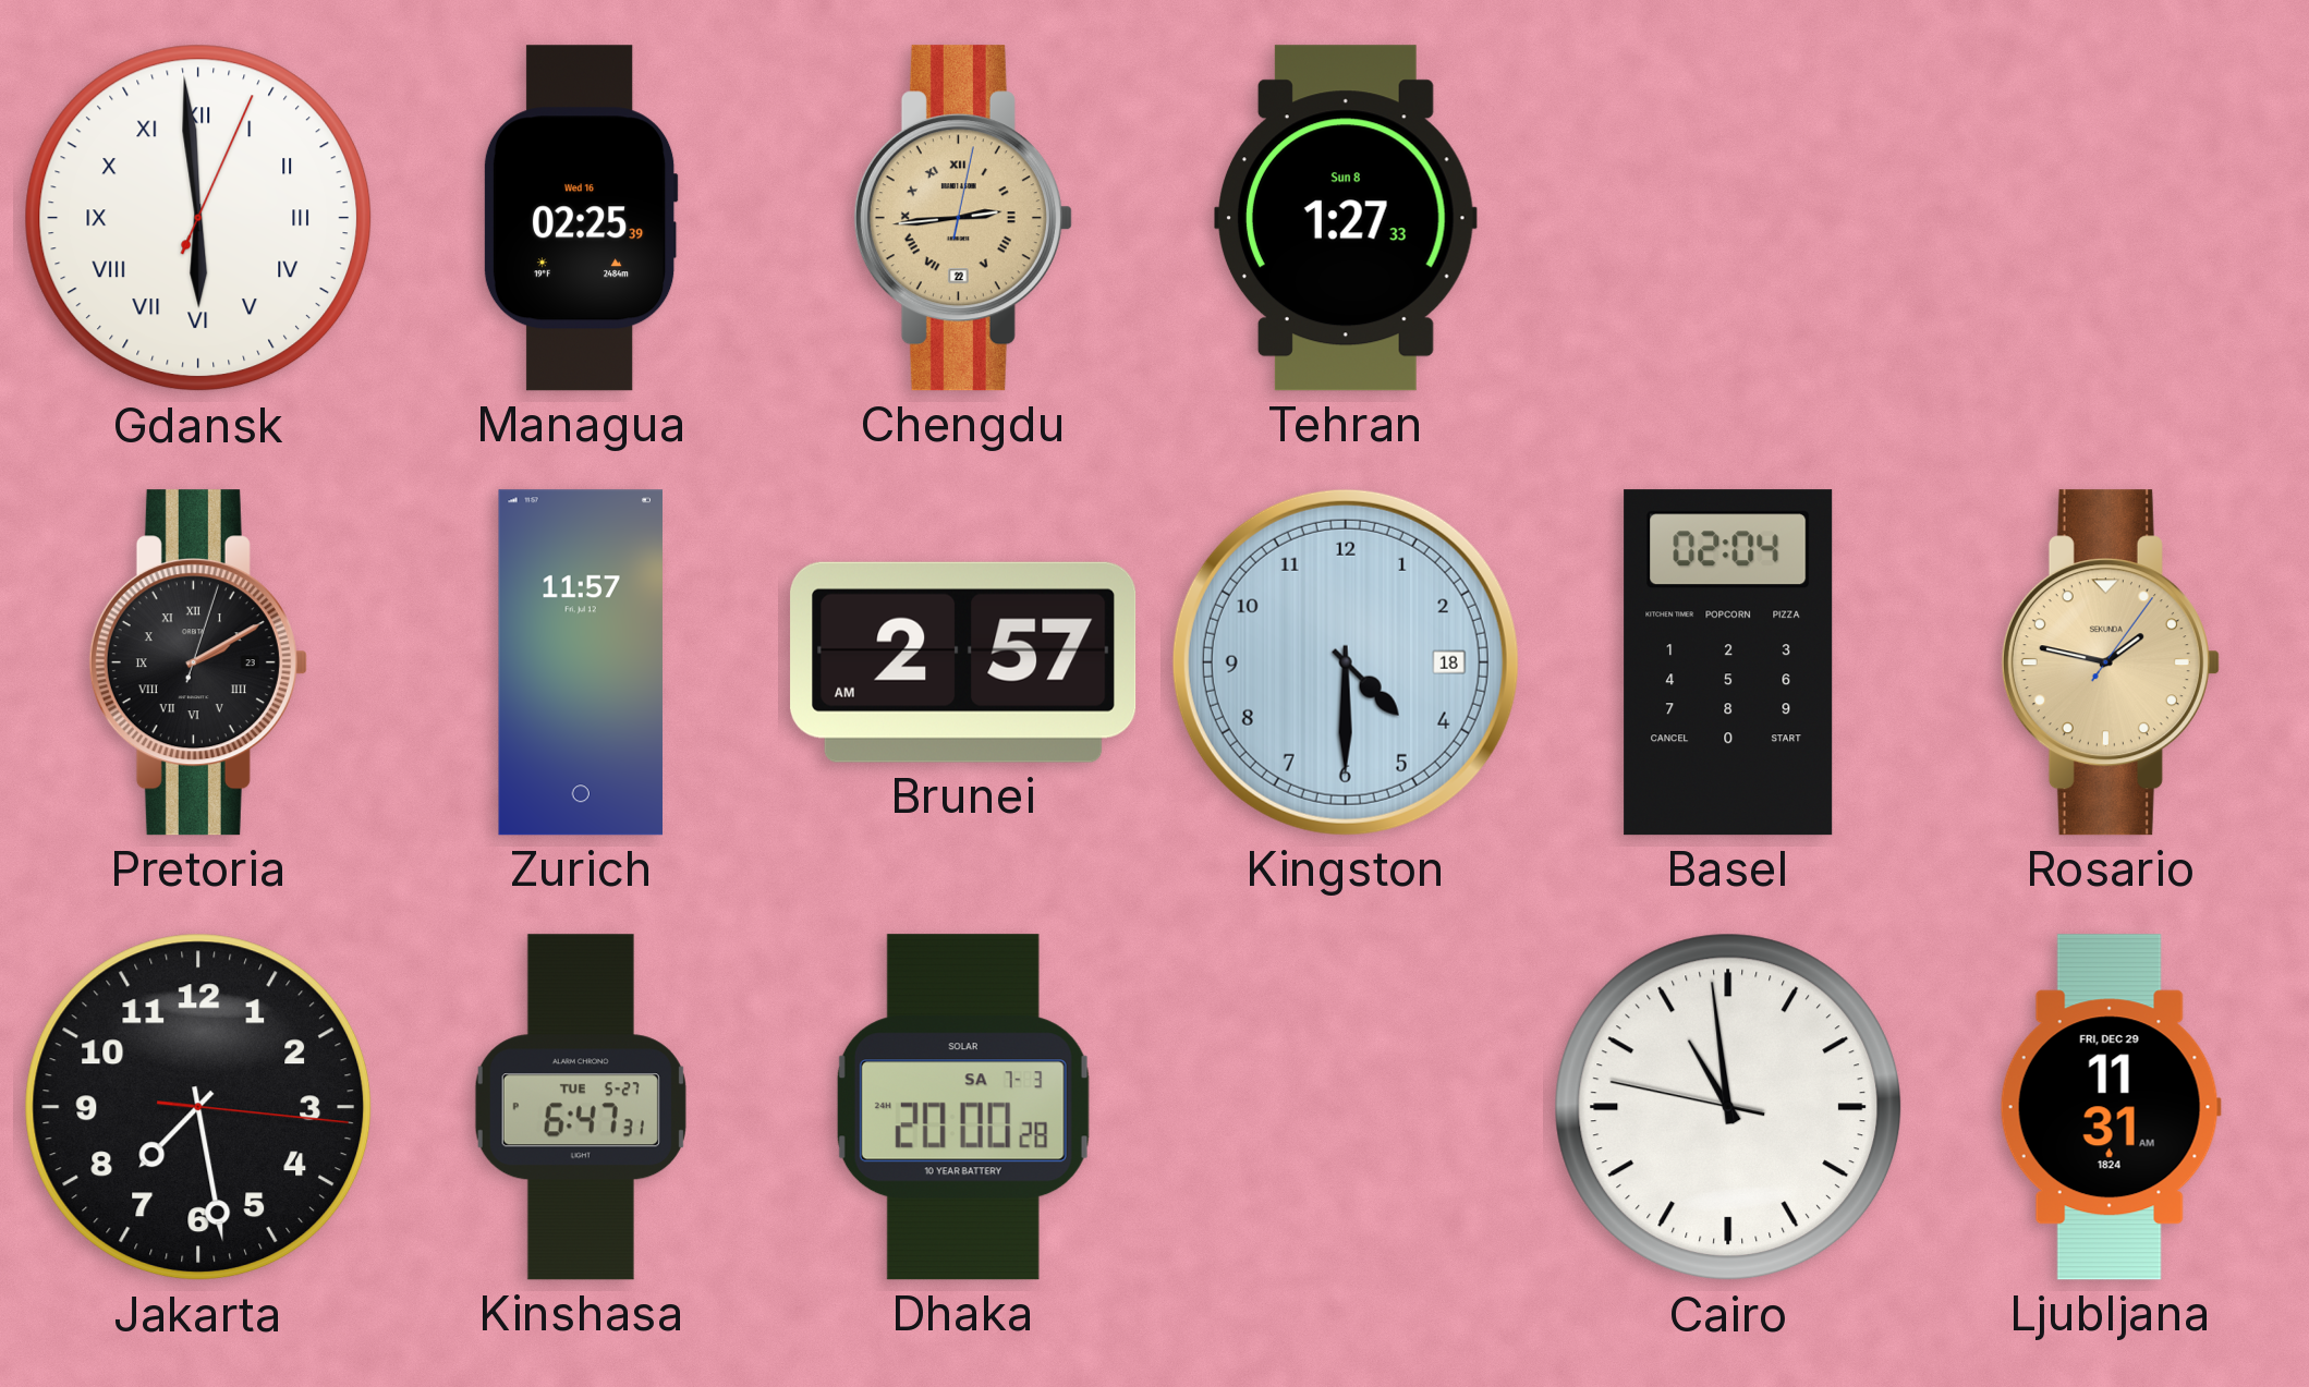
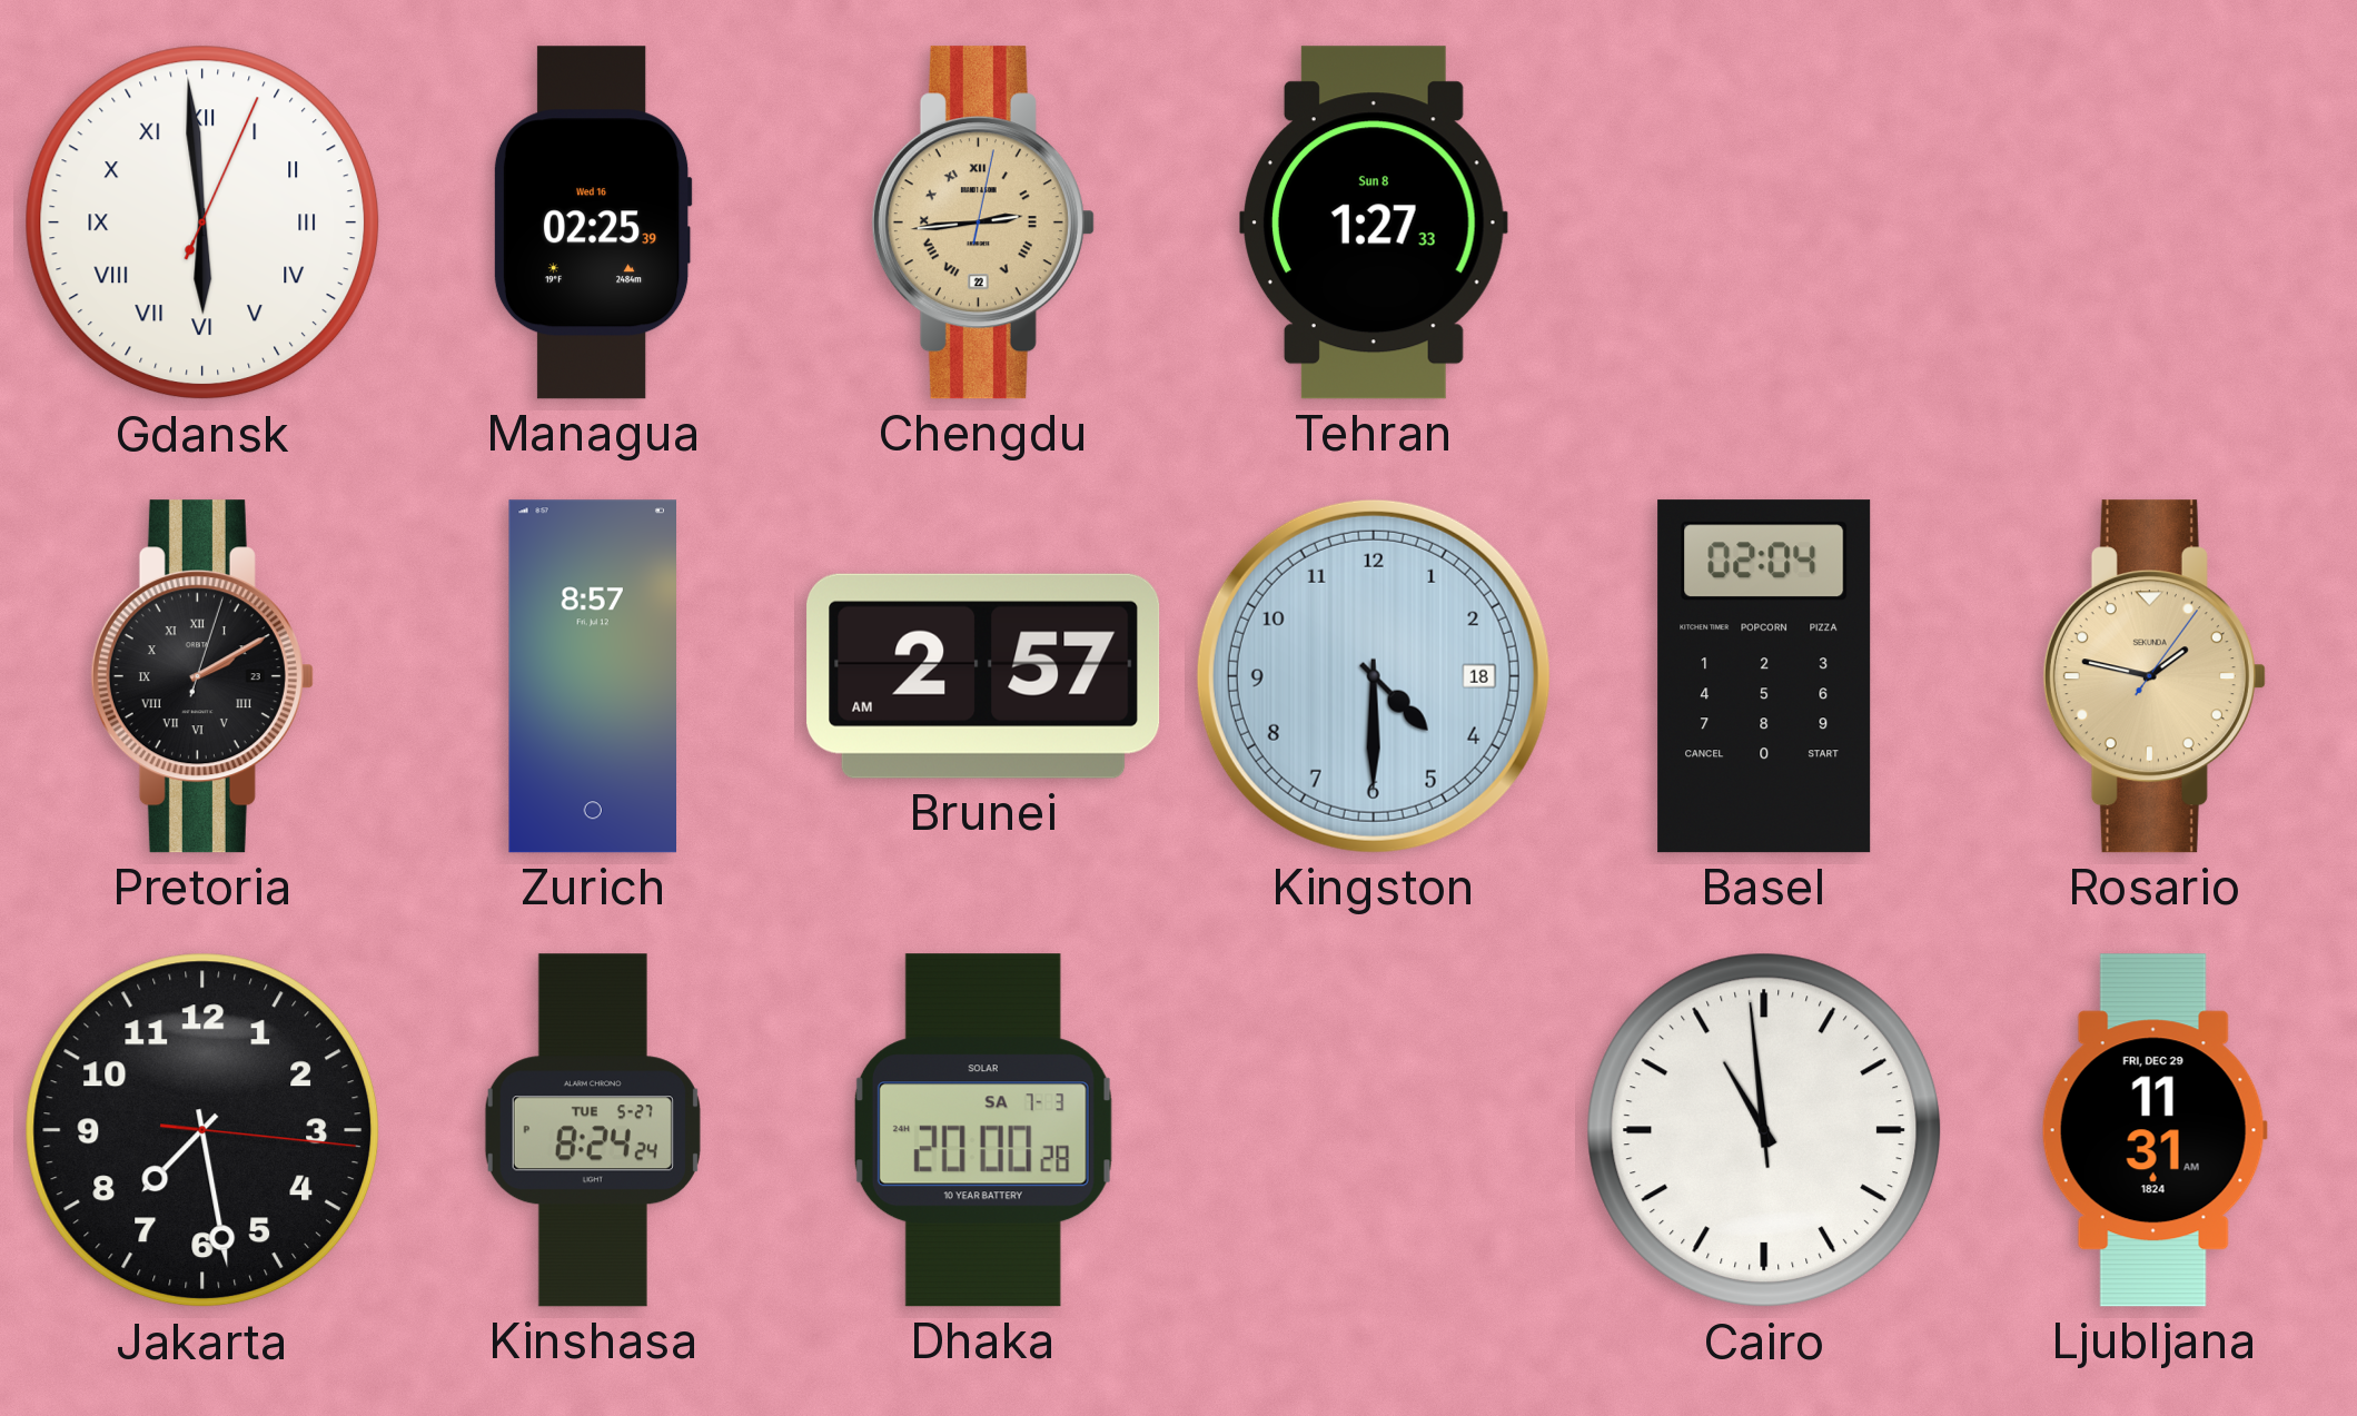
Zurich: 11:57 -> 8:57 (592, 676)
Kinshasa: 6:47 -> 8:24 (593, 1130)
Cairo: 10:58:47 -> 10:58:59 (1764, 1130)
